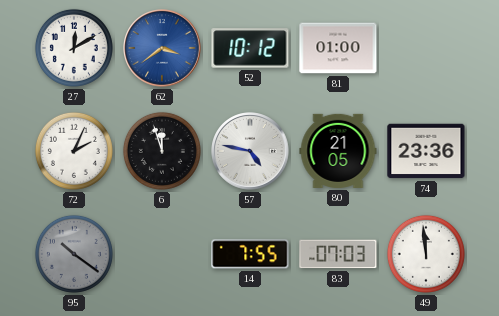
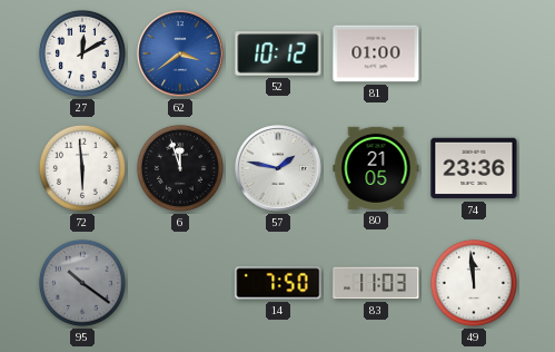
72: 2:04 -> 5:59 (82, 168)
57: 4:47 -> 1:47 (278, 168)
14: 7:55 -> 7:50 (278, 283)
83: 07:03 -> 11:03 (376, 283)
